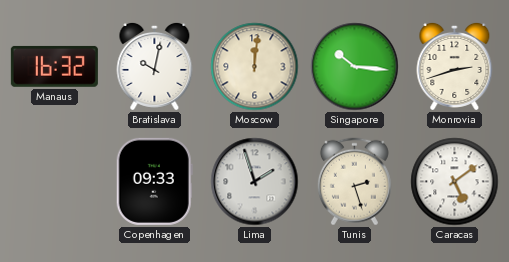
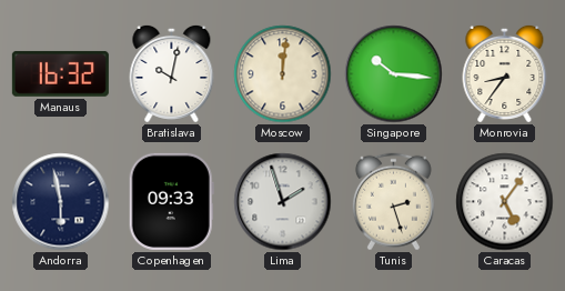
Monrovia: 2:42 -> 8:36 (505, 73)
Andorra: none -> 5:58 (61, 202)
Caracas: 5:09 -> 5:06 (505, 202)
